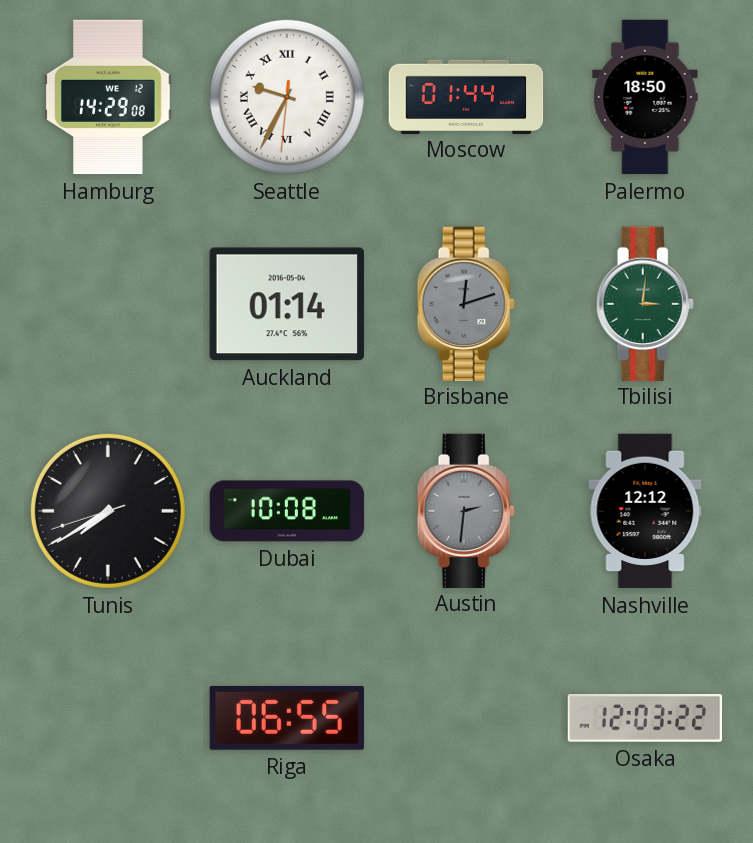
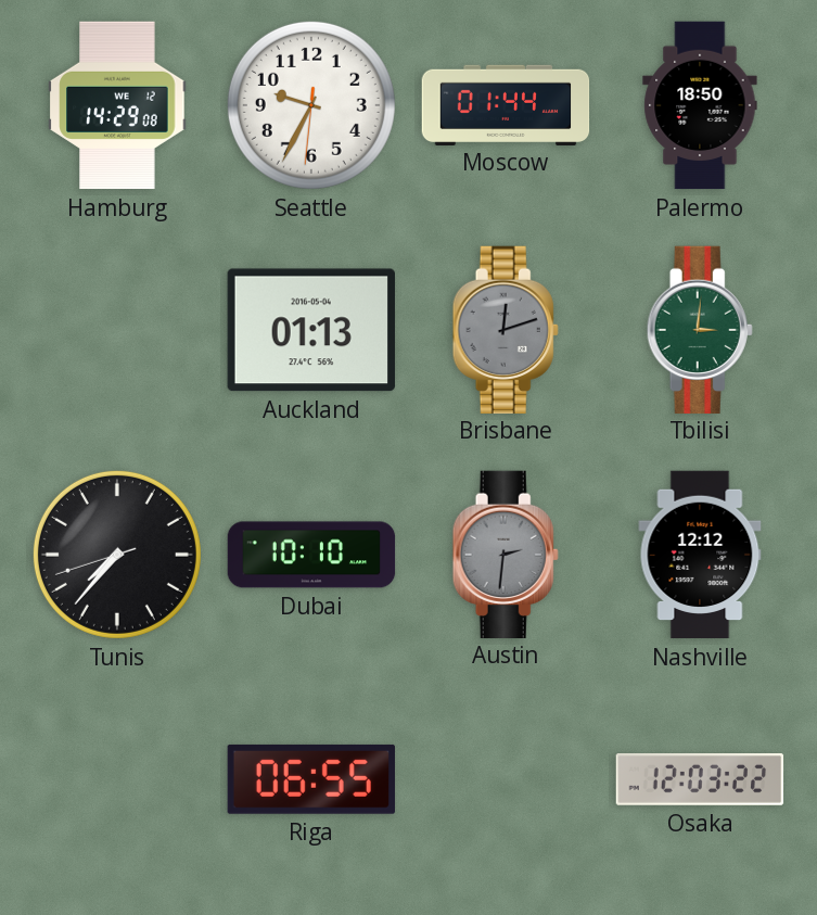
Seattle numerals: Roman -> Arabic (311, 105)
Auckland: 01:14 -> 01:13 (311, 330)
Tunis: 7:39 -> 7:36 (117, 555)
Dubai: 10:08 -> 10:10 (311, 555)
